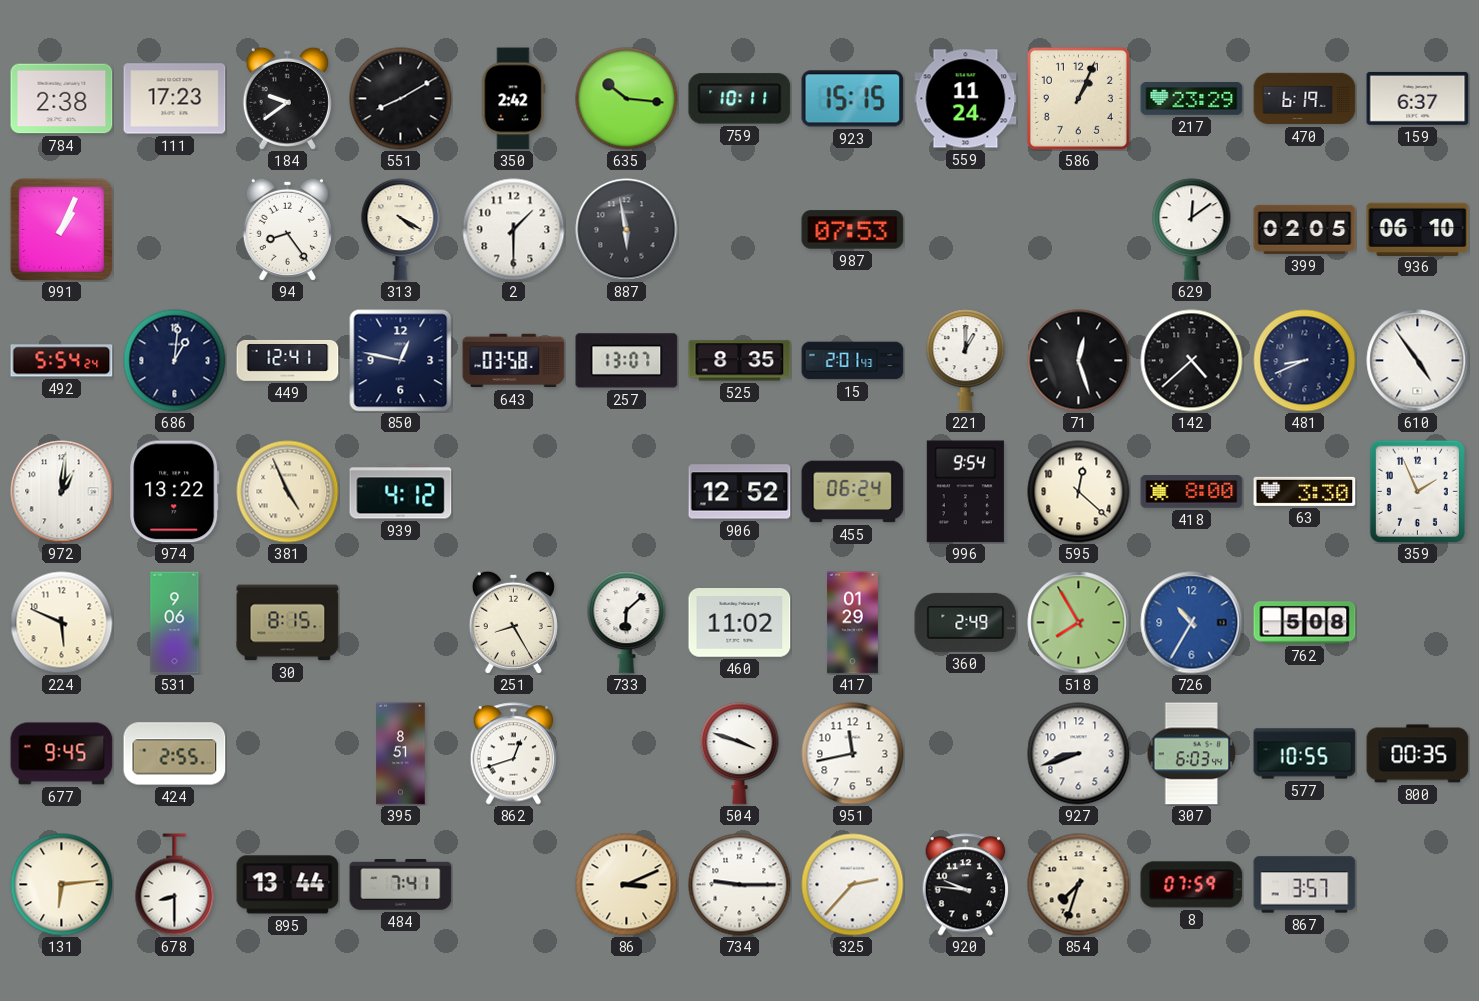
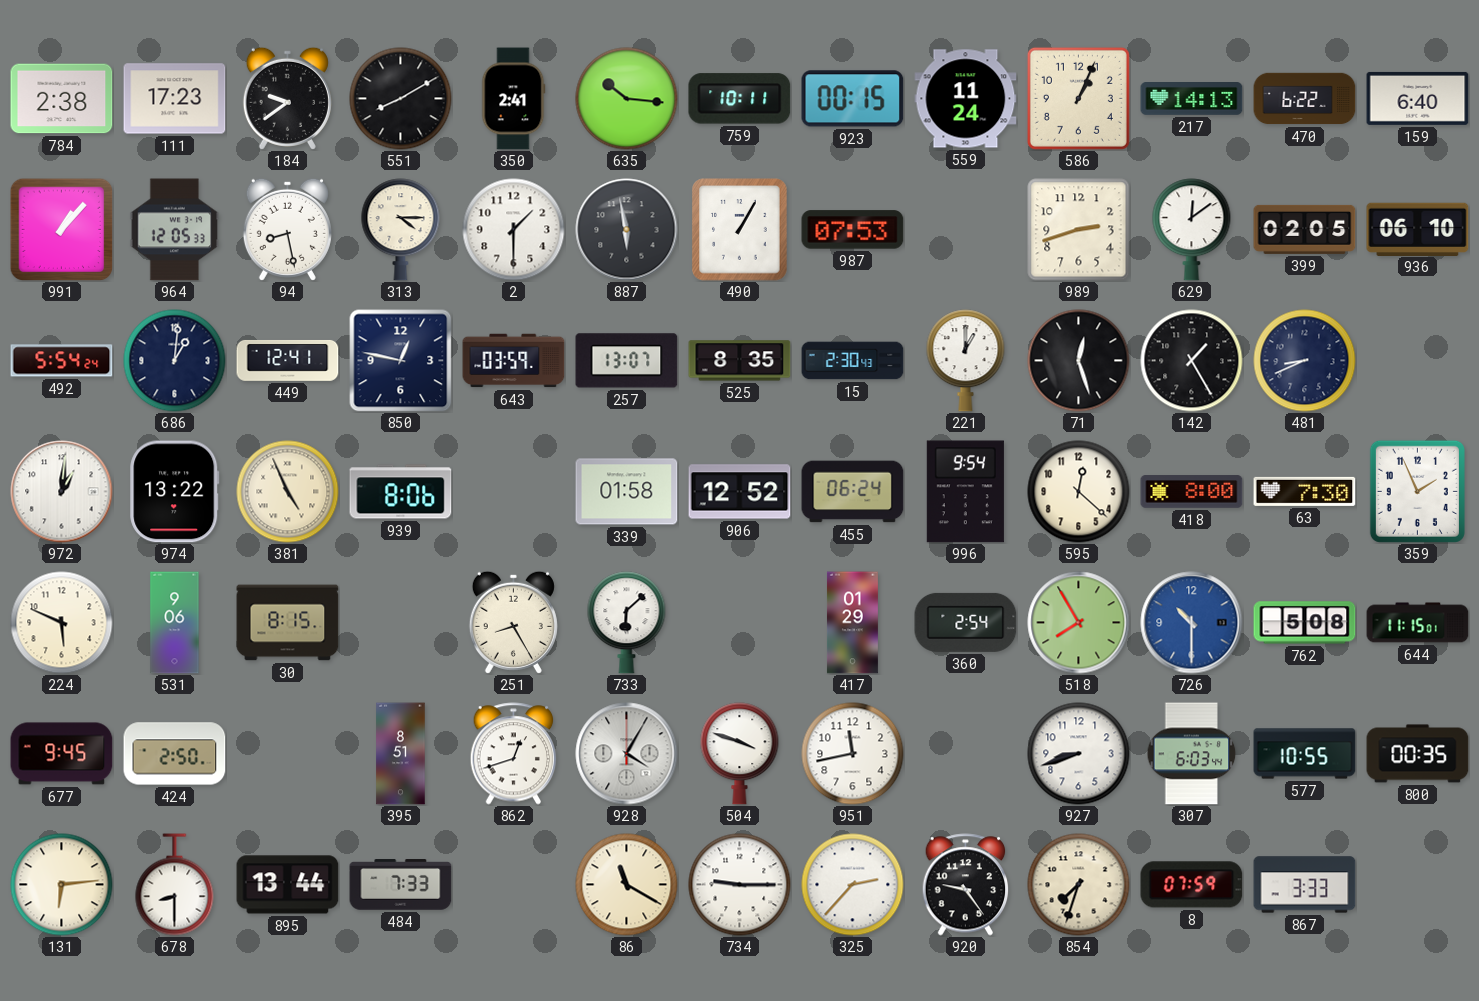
350: 2:42 -> 2:41 (514, 99)
923: 15:15 -> 00:15 (853, 99)
217: 23:29 -> 14:13 (1192, 99)
470: 6:19 -> 6:22 (1305, 99)
159: 6:37 -> 6:40 (1418, 98)
991: 1:04 -> 1:07 (61, 229)
964: none -> 12:05 (175, 230)
94: 8:24 -> 8:28 (287, 229)
313: 4:20 -> 4:15 (401, 230)
490: none -> 1:05 (740, 230)
989: none -> 2:42 (1079, 230)
643: 03:58 -> 03:59 (514, 361)
15: 2:01 -> 2:30 (853, 361)
142: 4:38 -> 1:25 (1192, 361)
610: 4:54 -> none (1418, 361)
939: 4:12 -> 8:06 (401, 492)
339: none -> 01:58 (627, 492)
63: 3:30 -> 7:30 (1305, 491)
460: 11:02 -> none (740, 623)
360: 2:49 -> 2:54 (966, 622)
726: 10:35 -> 10:30 (1192, 623)
644: none -> 11:15 (1418, 623)
424: 2:55 -> 2:50 (175, 754)
928: none -> 4:05 (627, 754)
484: 7:41 -> 7:33 (401, 885)
86: 3:11 -> 11:20 (627, 885)
920: 9:46 -> 9:24 (966, 885)
867: 3:57 -> 3:33 (1305, 885)
